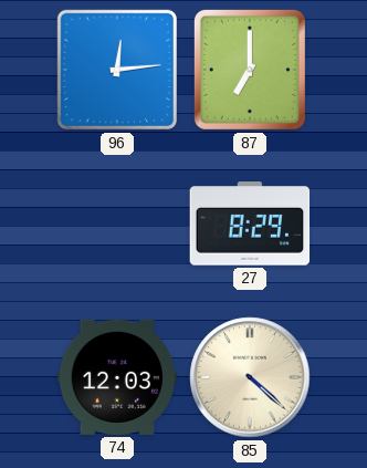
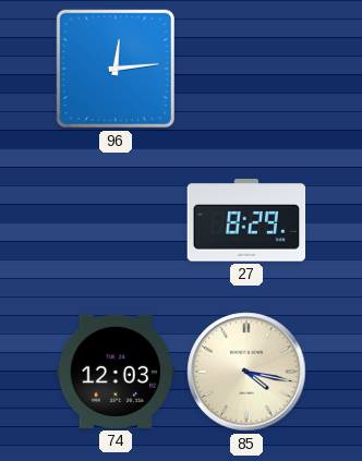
87: 7:00 -> none (250, 70)
85: 4:22 -> 4:17 (246, 372)
